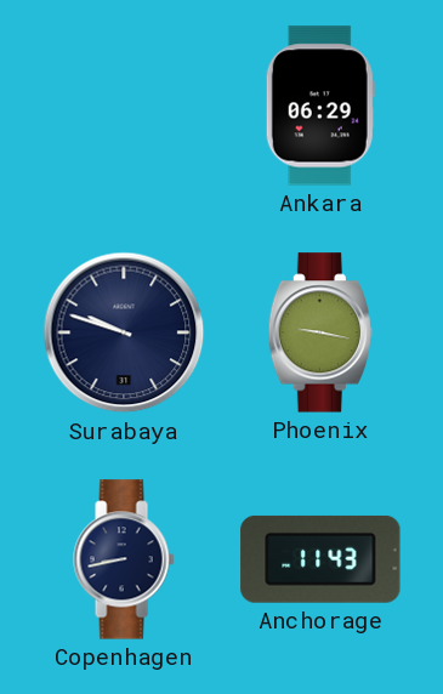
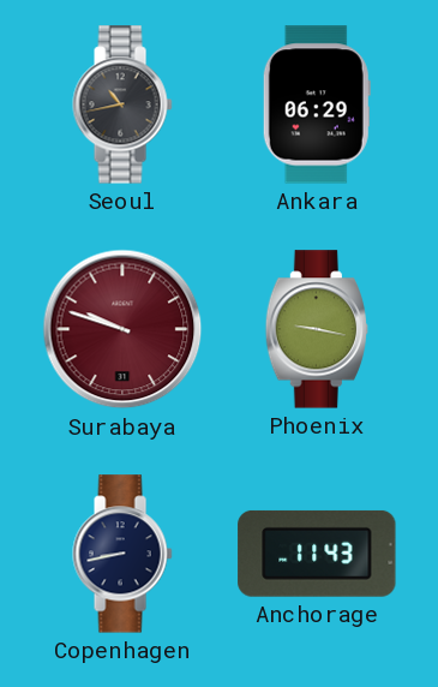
Seoul: none -> 10:43 (122, 104)
Surabaya dial: navy -> burgundy (122, 329)
